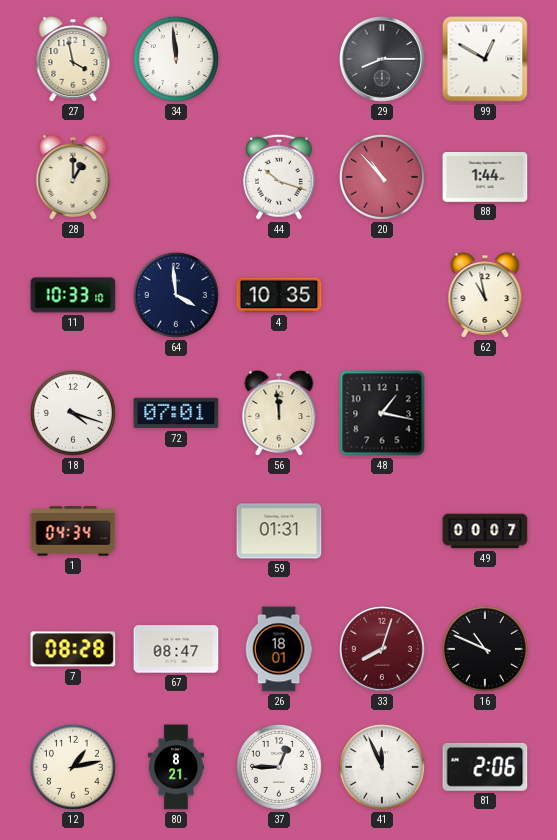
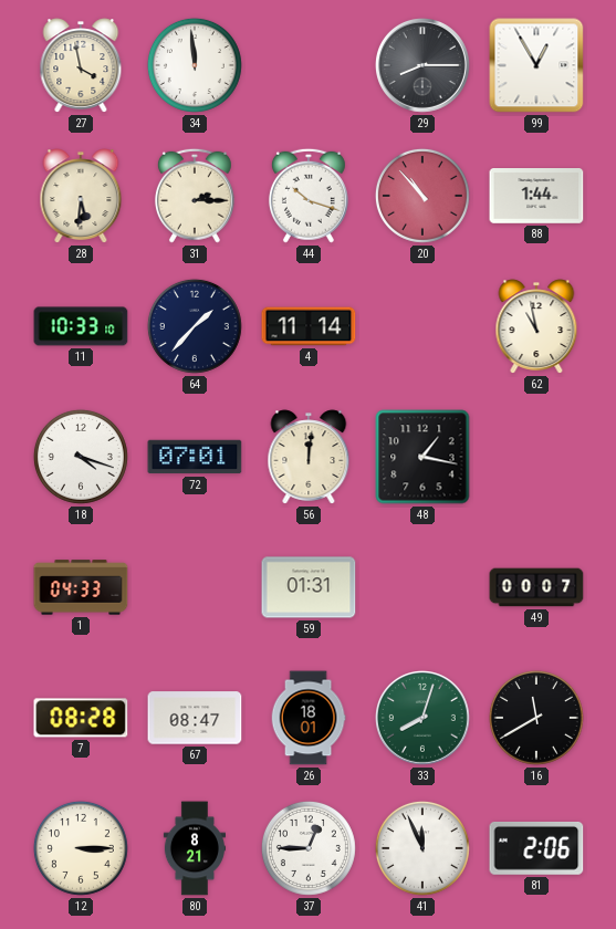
99: 12:50 -> 12:55 (536, 65)
28: 1:00 -> 5:31 (81, 196)
31: none -> 2:15 (195, 196)
64: 3:59 -> 1:37 (195, 326)
4: 10:35 -> 11:14 (309, 326)
56: 11:59 -> 12:01 (309, 457)
1: 04:34 -> 04:33 (81, 587)
33 dial: burgundy -> green (424, 719)
16: 10:49 -> 11:40 (536, 718)
12: 1:13 -> 3:15 (81, 848)
